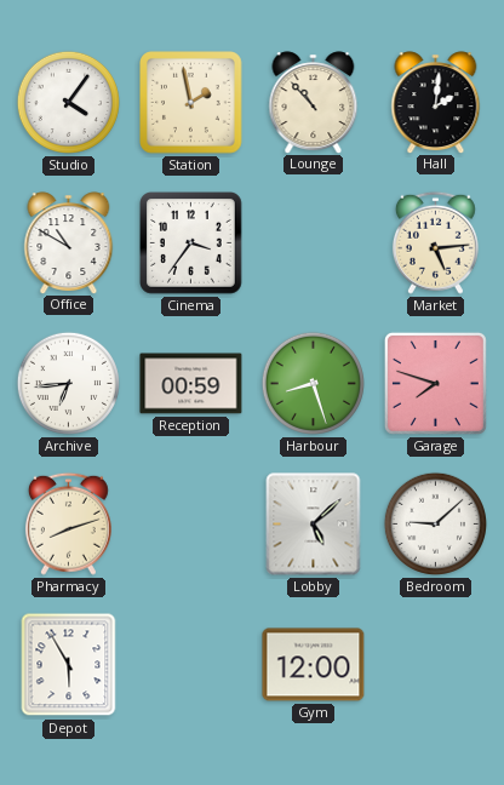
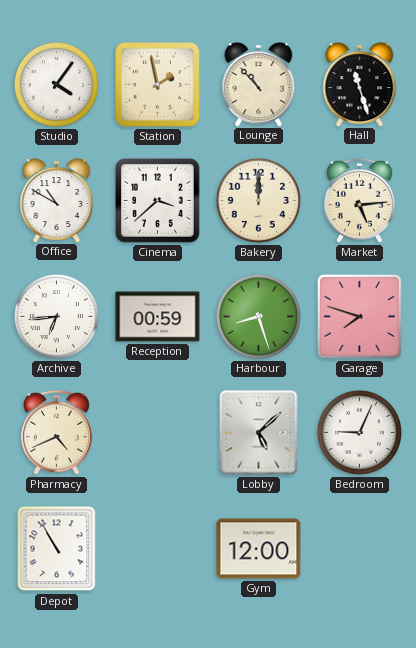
Hall: 2:01 -> 11:27 (360, 84)
Cinema: 3:36 -> 3:38 (158, 201)
Bakery: none -> 12:00 (258, 200)
Pharmacy: 8:12 -> 4:41 (56, 432)
Bedroom: 9:08 -> 9:04 (359, 432)
Depot: 5:55 -> 10:55 (57, 549)
